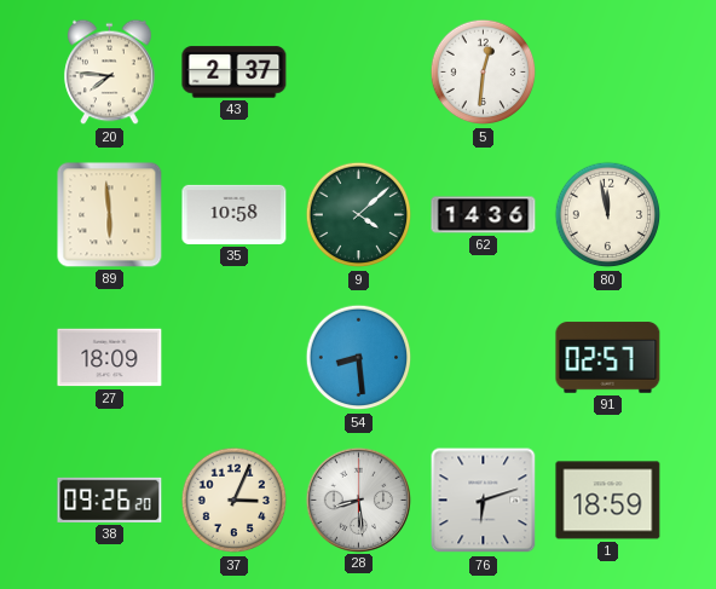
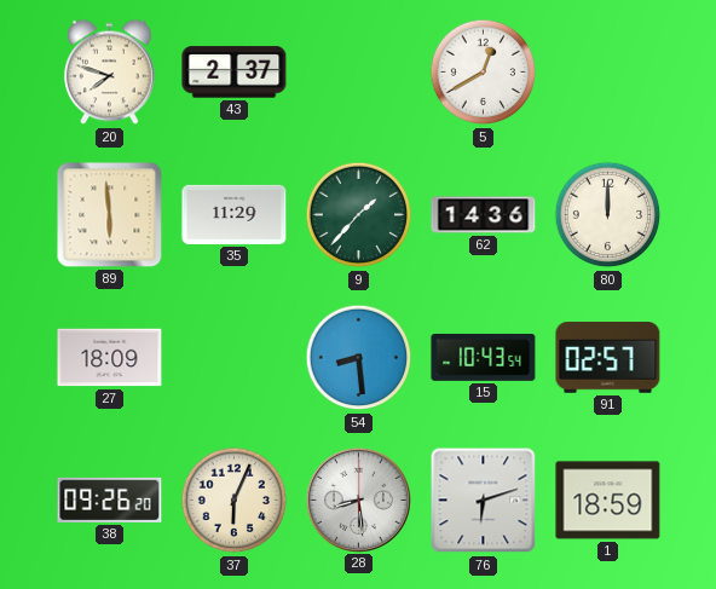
20: 7:46 -> 7:48 (110, 73)
5: 12:31 -> 12:40 (484, 73)
35: 10:58 -> 11:29 (235, 214)
9: 4:08 -> 1:37 (359, 215)
80: 11:58 -> 12:00 (608, 215)
15: none -> 10:43 (484, 357)
37: 3:04 -> 6:04 (235, 501)
